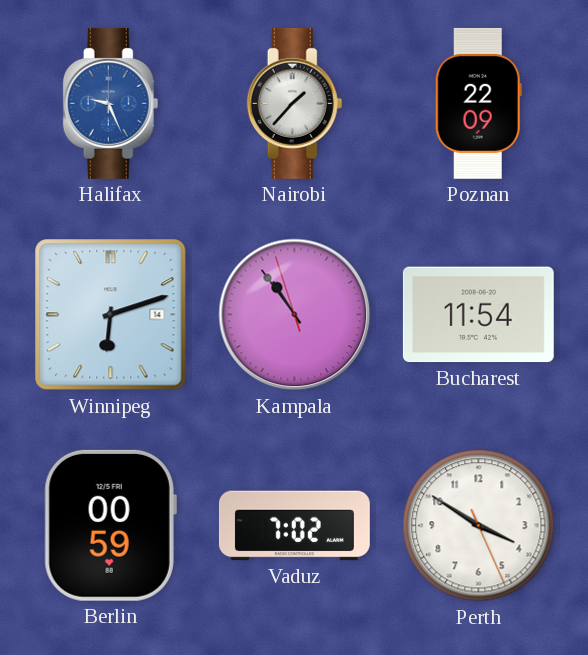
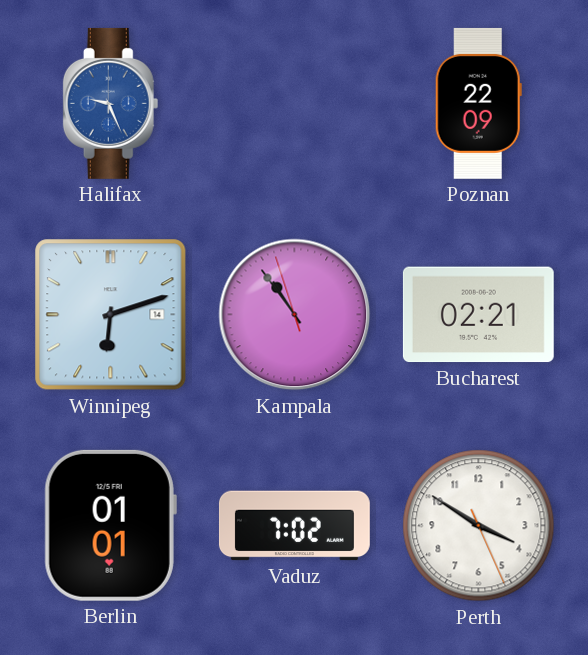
Nairobi: 1:37 -> none (295, 103)
Bucharest: 11:54 -> 02:21 (478, 315)
Berlin: 00:59 -> 01:01 (110, 525)
